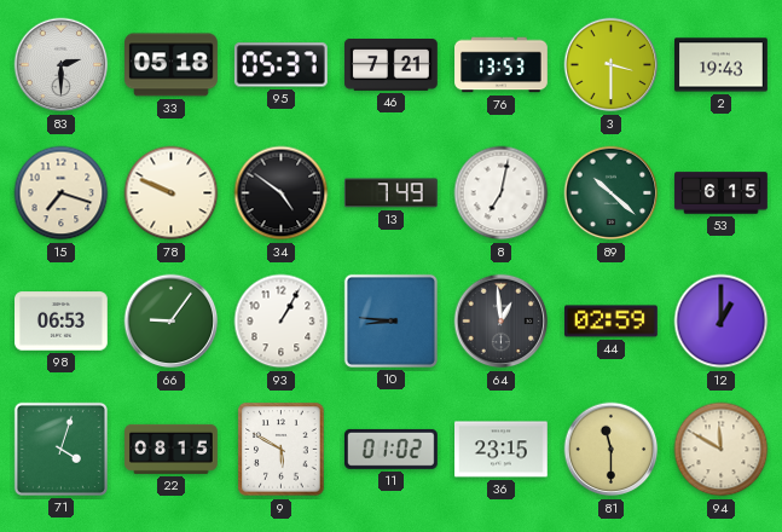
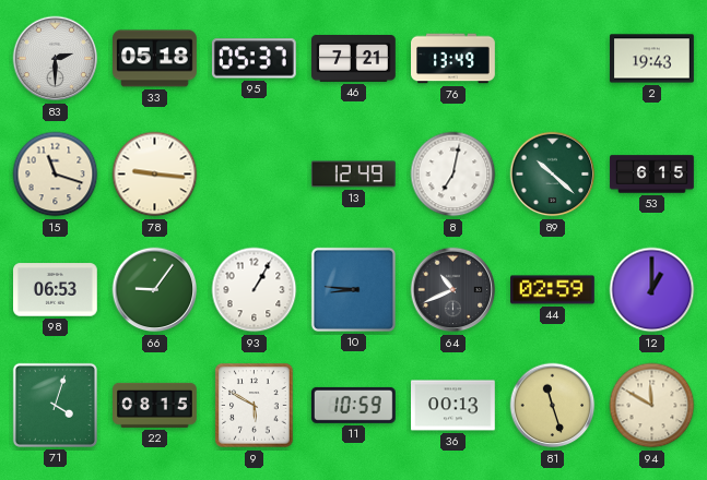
76: 13:53 -> 13:49 (453, 59)
3: 3:30 -> none (612, 65)
15: 7:18 -> 11:18 (56, 175)
78: 9:49 -> 9:16 (155, 175)
34: 4:51 -> none (282, 193)
13: 7:49 -> 12:49 (353, 175)
64: 12:59 -> 10:41 (453, 290)
11: 01:02 -> 10:59 (353, 405)
36: 23:15 -> 00:13 (453, 406)
81: 11:30 -> 11:27 (553, 406)
